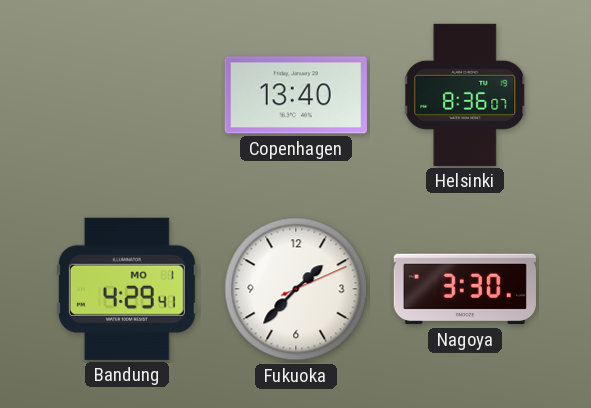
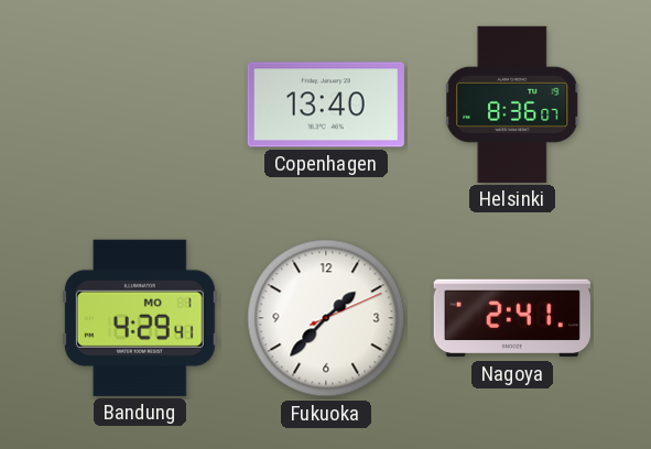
Nagoya: 3:30 -> 2:41 (512, 318)
